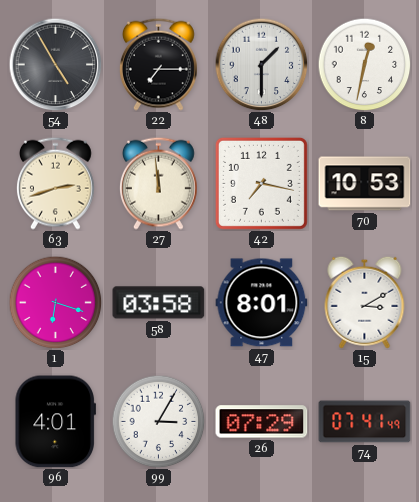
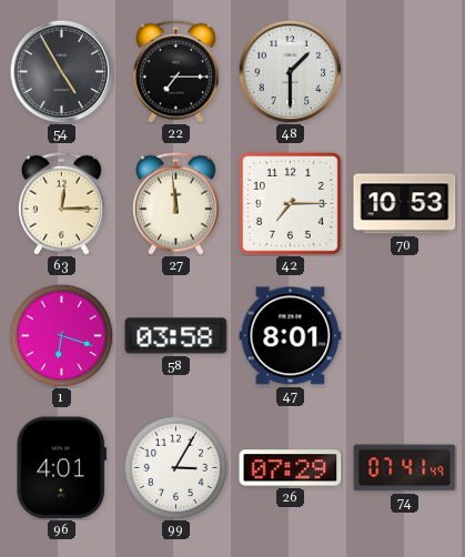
8: 12:32 -> none (364, 64)
63: 2:42 -> 12:15 (61, 203)
42: 7:17 -> 7:15 (290, 203)
15: 3:10 -> none (365, 302)
